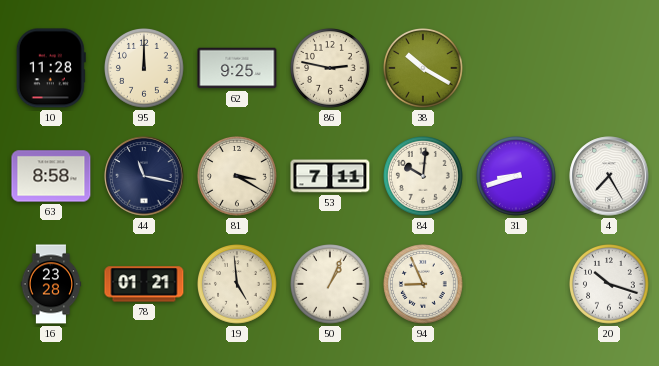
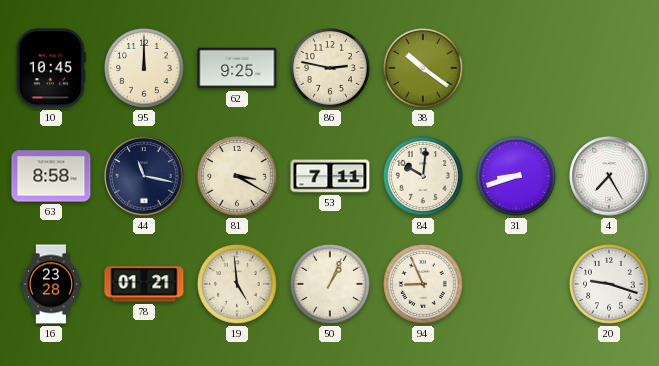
10: 11:28 -> 10:45 (51, 68)
38: 10:20 -> 10:21 (424, 69)
20: 10:18 -> 9:18 (610, 285)
